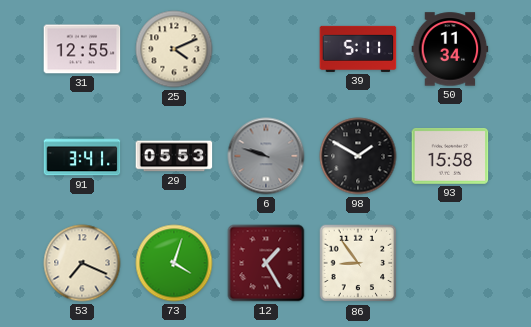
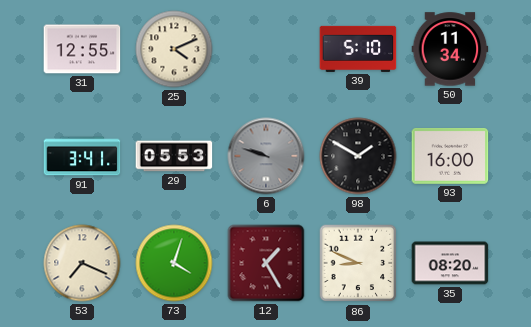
39: 5:11 -> 5:10 (358, 49)
93: 15:58 -> 16:00 (450, 157)
86: 8:54 -> 8:49 (358, 263)
35: none -> 08:20 (450, 263)
